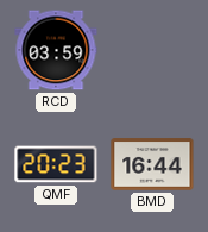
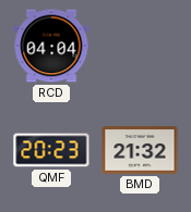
RCD: 03:59 -> 04:04 (51, 46)
BMD: 16:44 -> 21:32 (140, 150)
